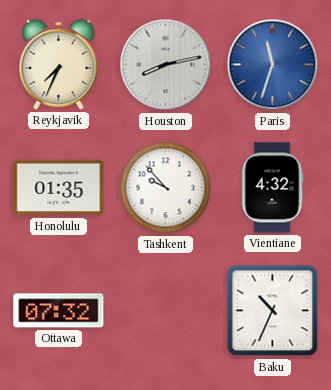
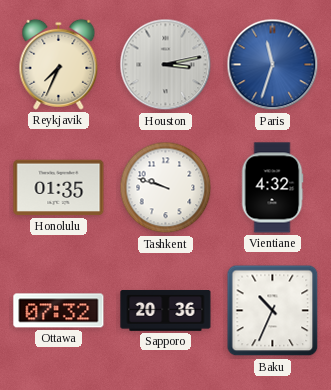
Houston: 8:13 -> 3:13 (166, 65)
Tashkent: 9:53 -> 9:48 (166, 188)
Sapporo: none -> 20:36 (166, 311)
